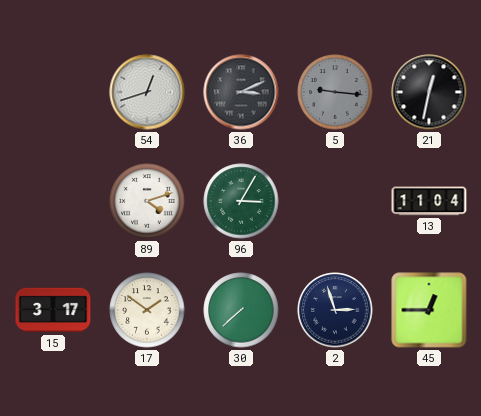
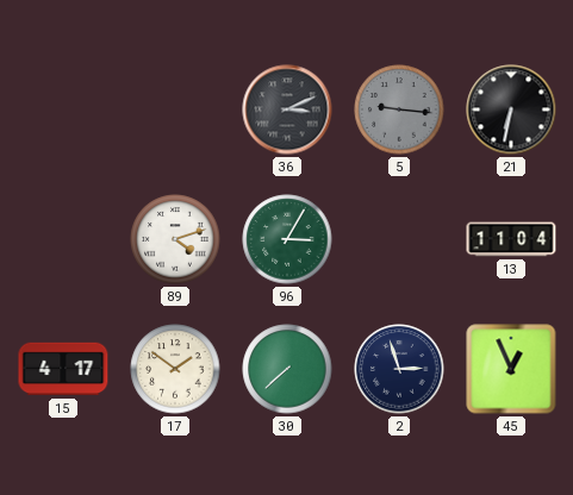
54: 12:42 -> none (147, 92)
21: 12:32 -> 6:32 (511, 109)
15: 3:17 -> 4:17 (63, 369)
45: 12:45 -> 12:56 (511, 369)
